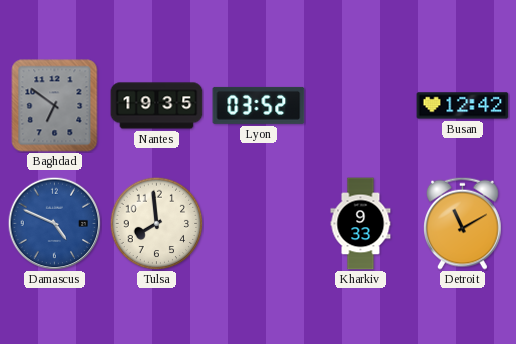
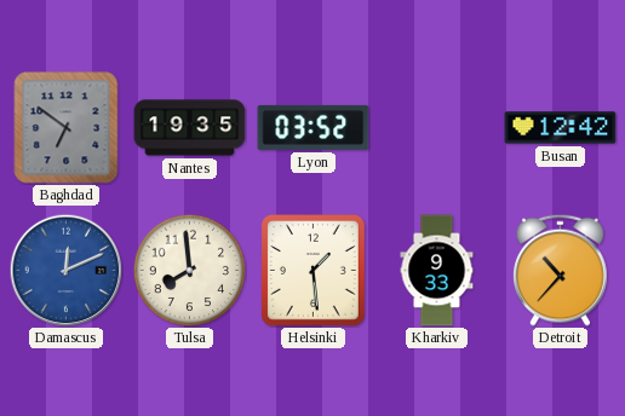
Damascus: 4:49 -> 12:11 (65, 270)
Helsinki: none -> 1:29 (314, 271)
Detroit: 11:10 -> 10:37 (561, 270)
